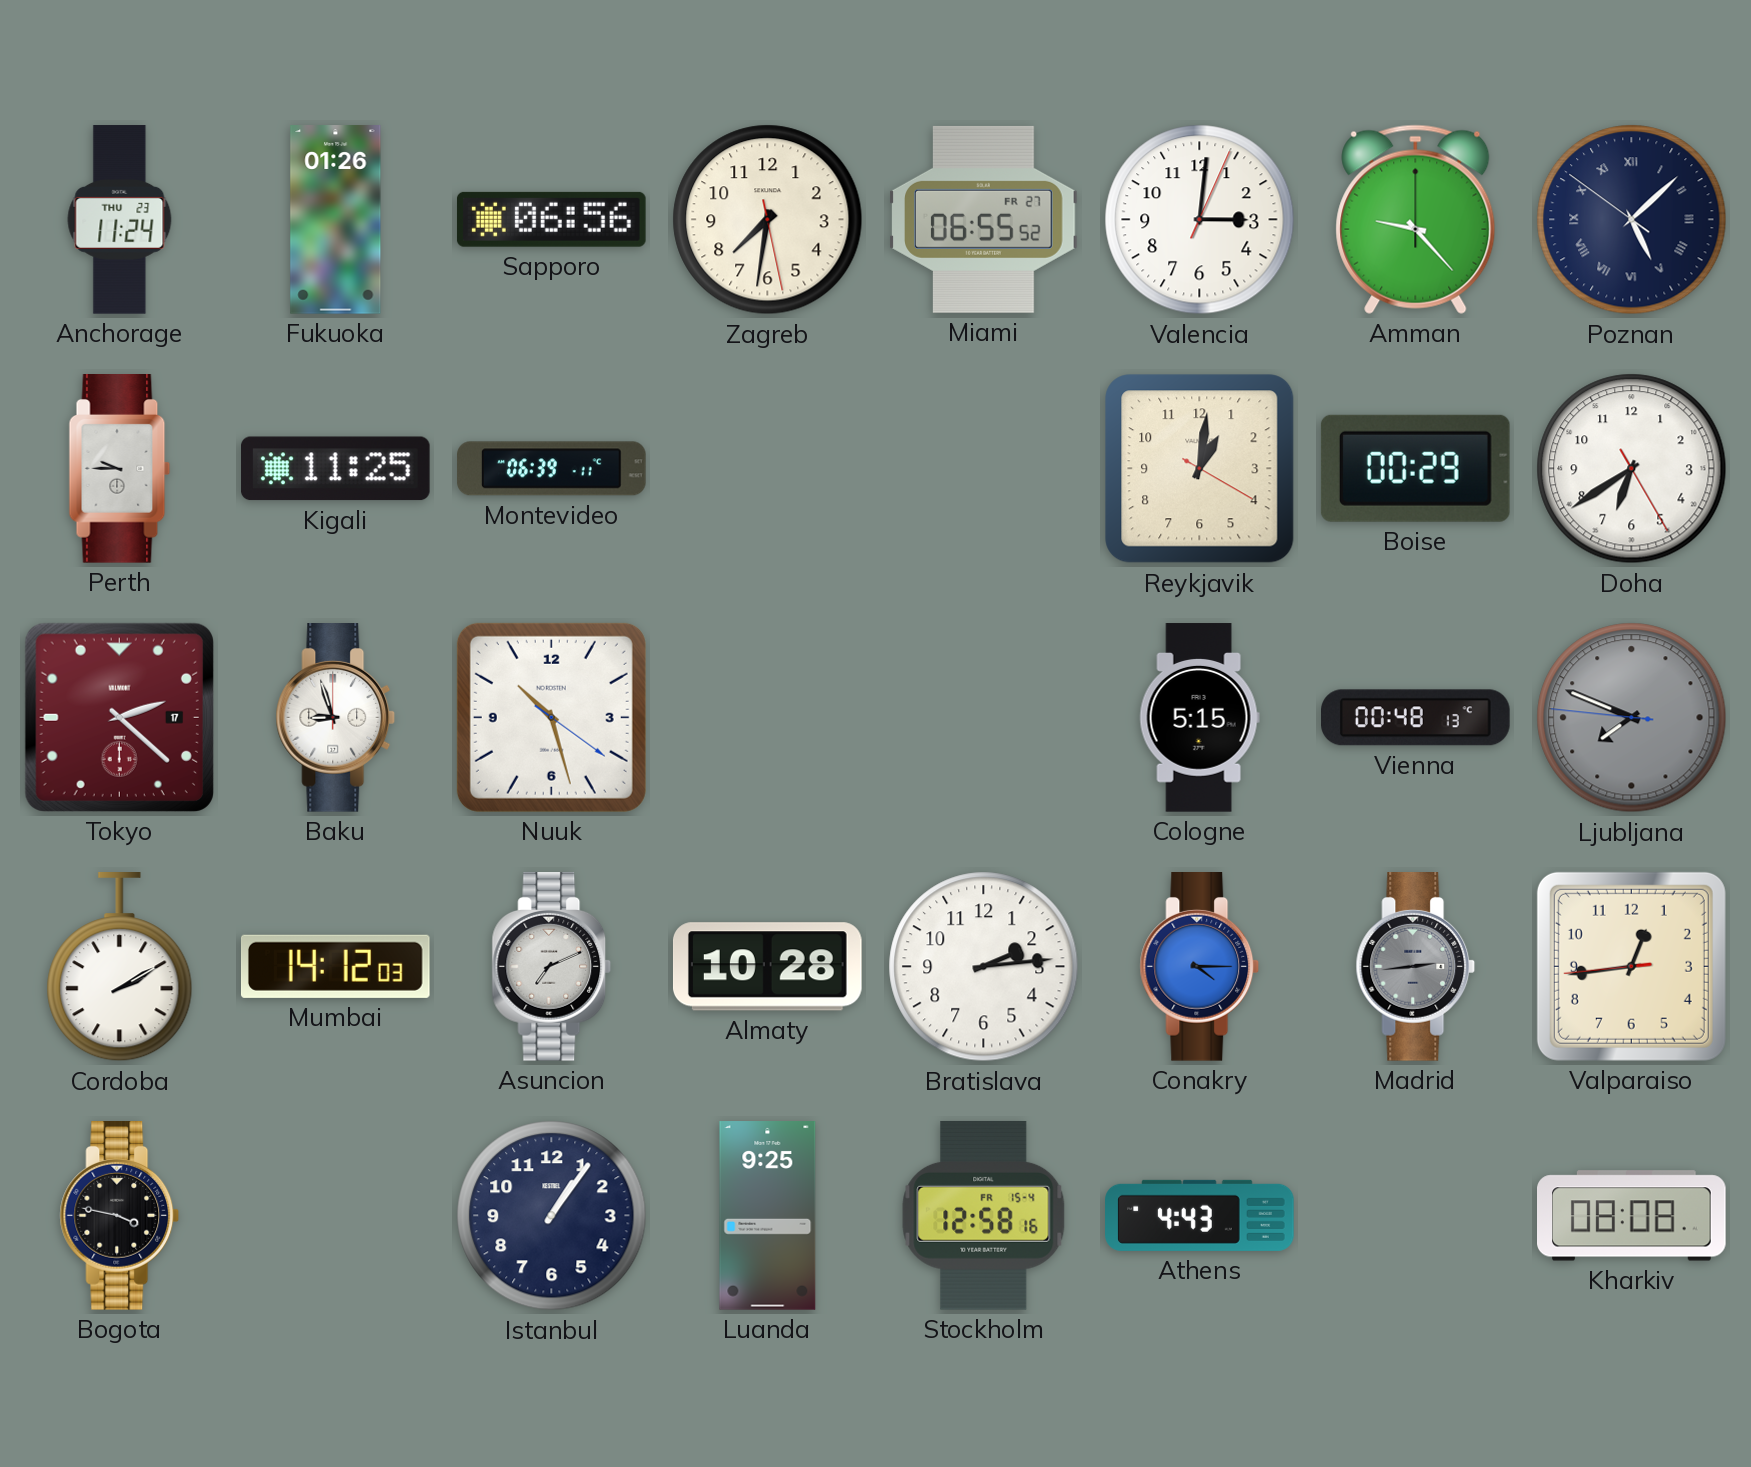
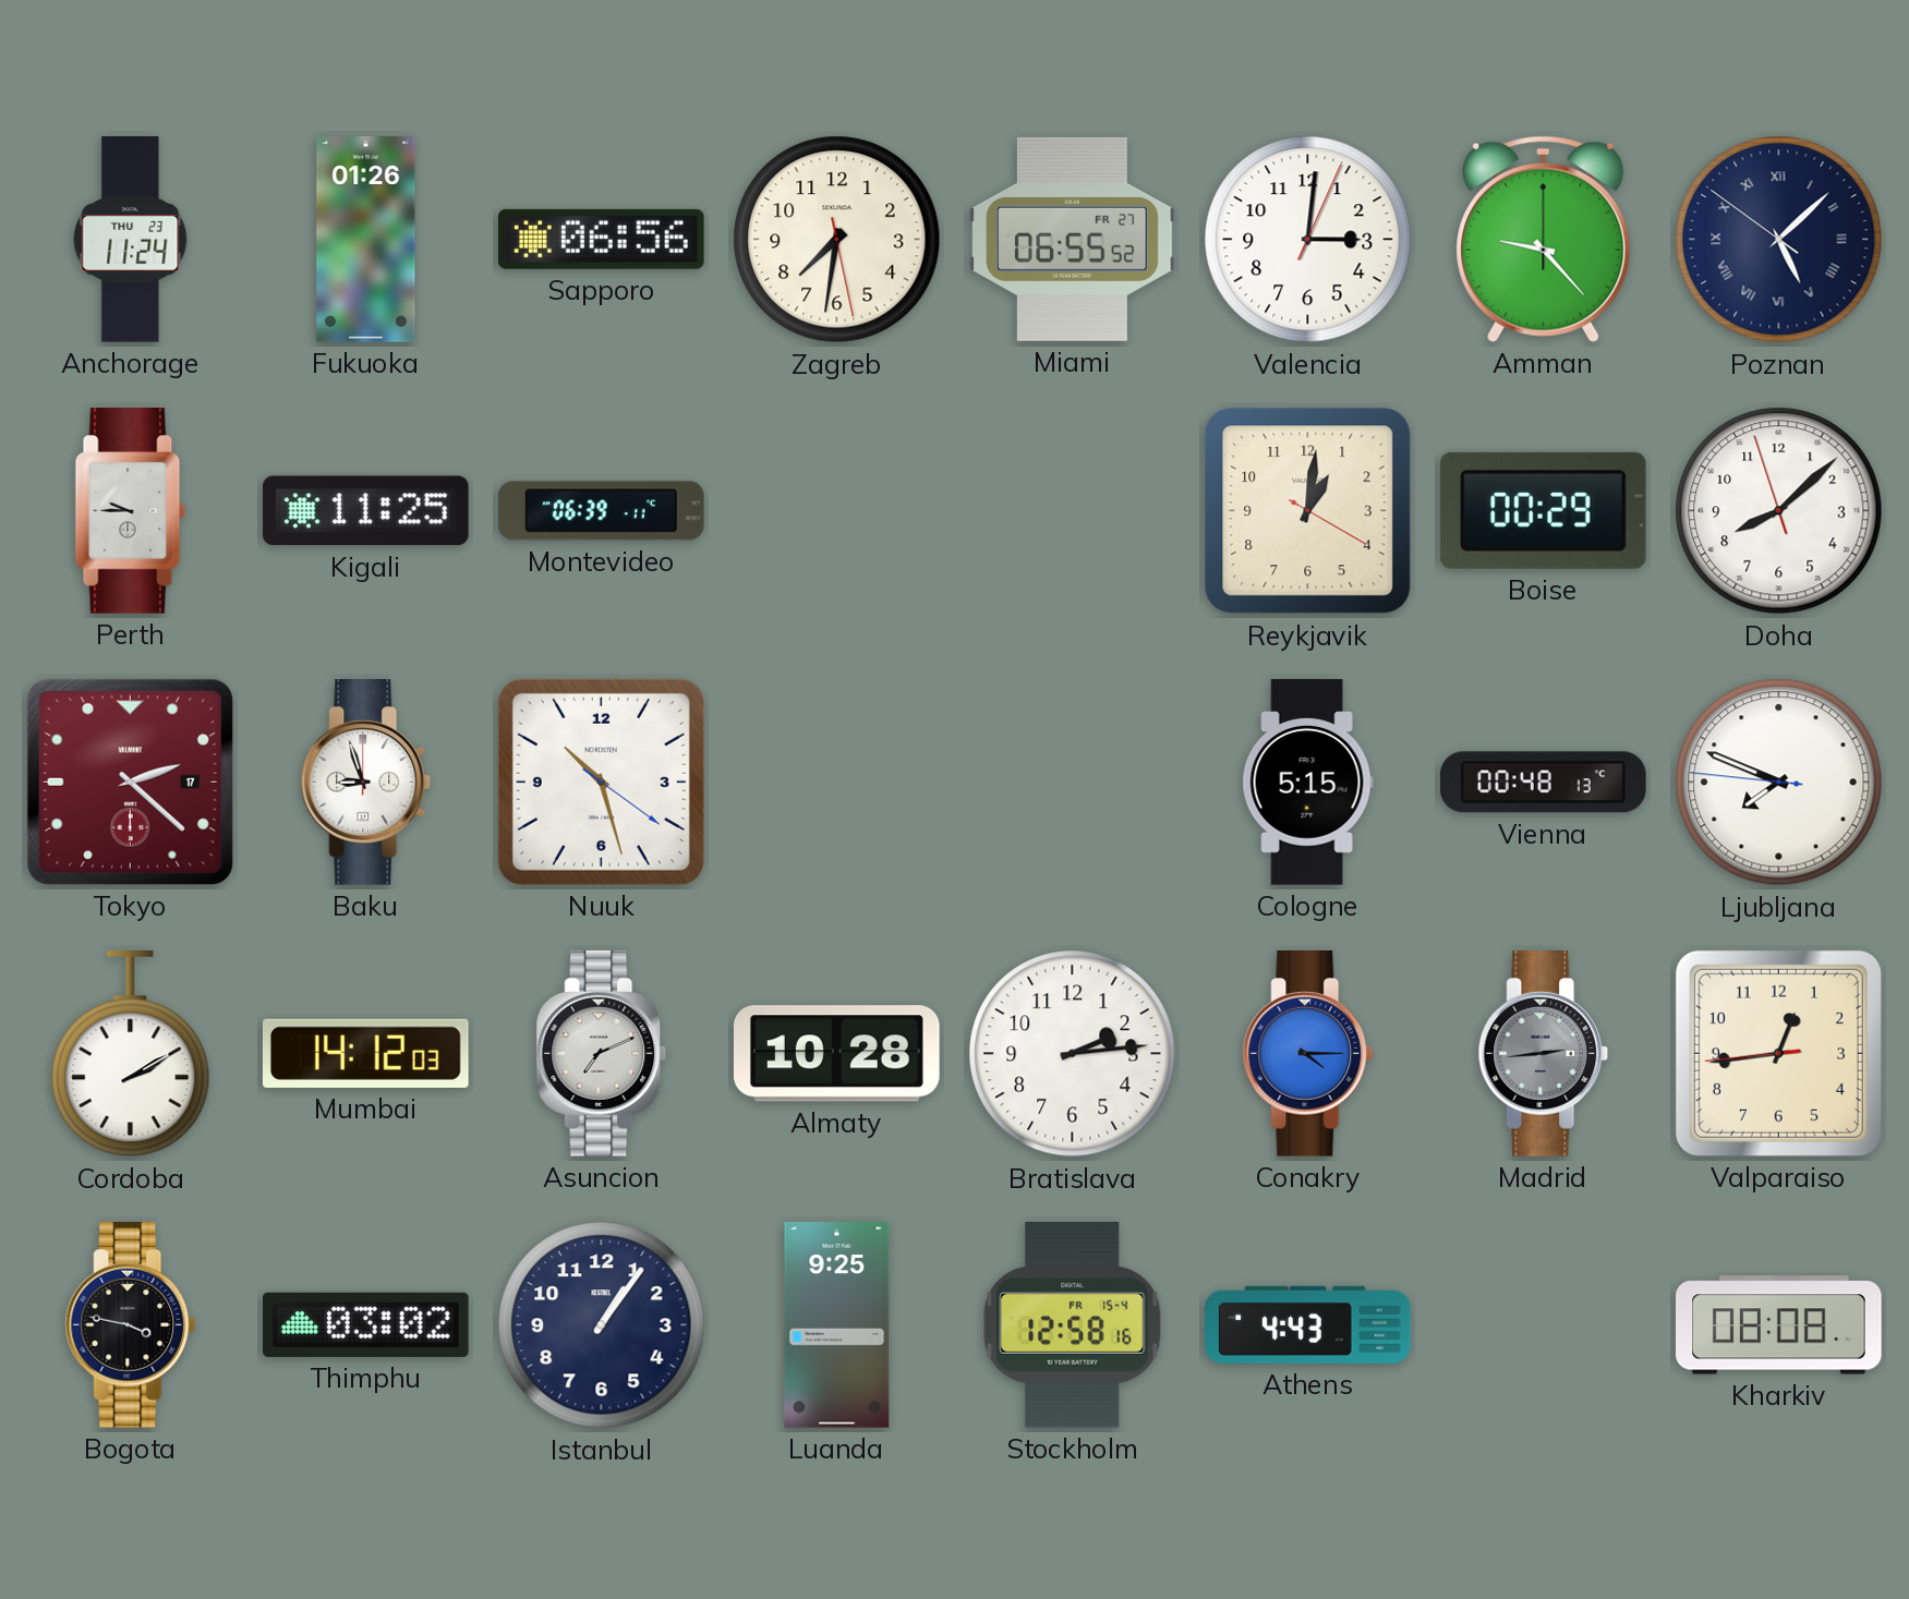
Doha: 6:39 -> 8:07 (1779, 511)
Ljubljana dial: grey -> white (1779, 783)
Thimphu: none -> 03:02 (366, 1324)
